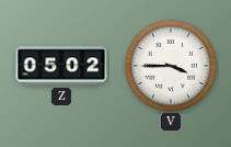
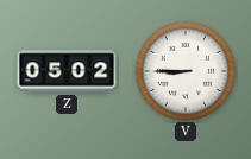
V: 3:45 -> 8:45 (184, 70)
